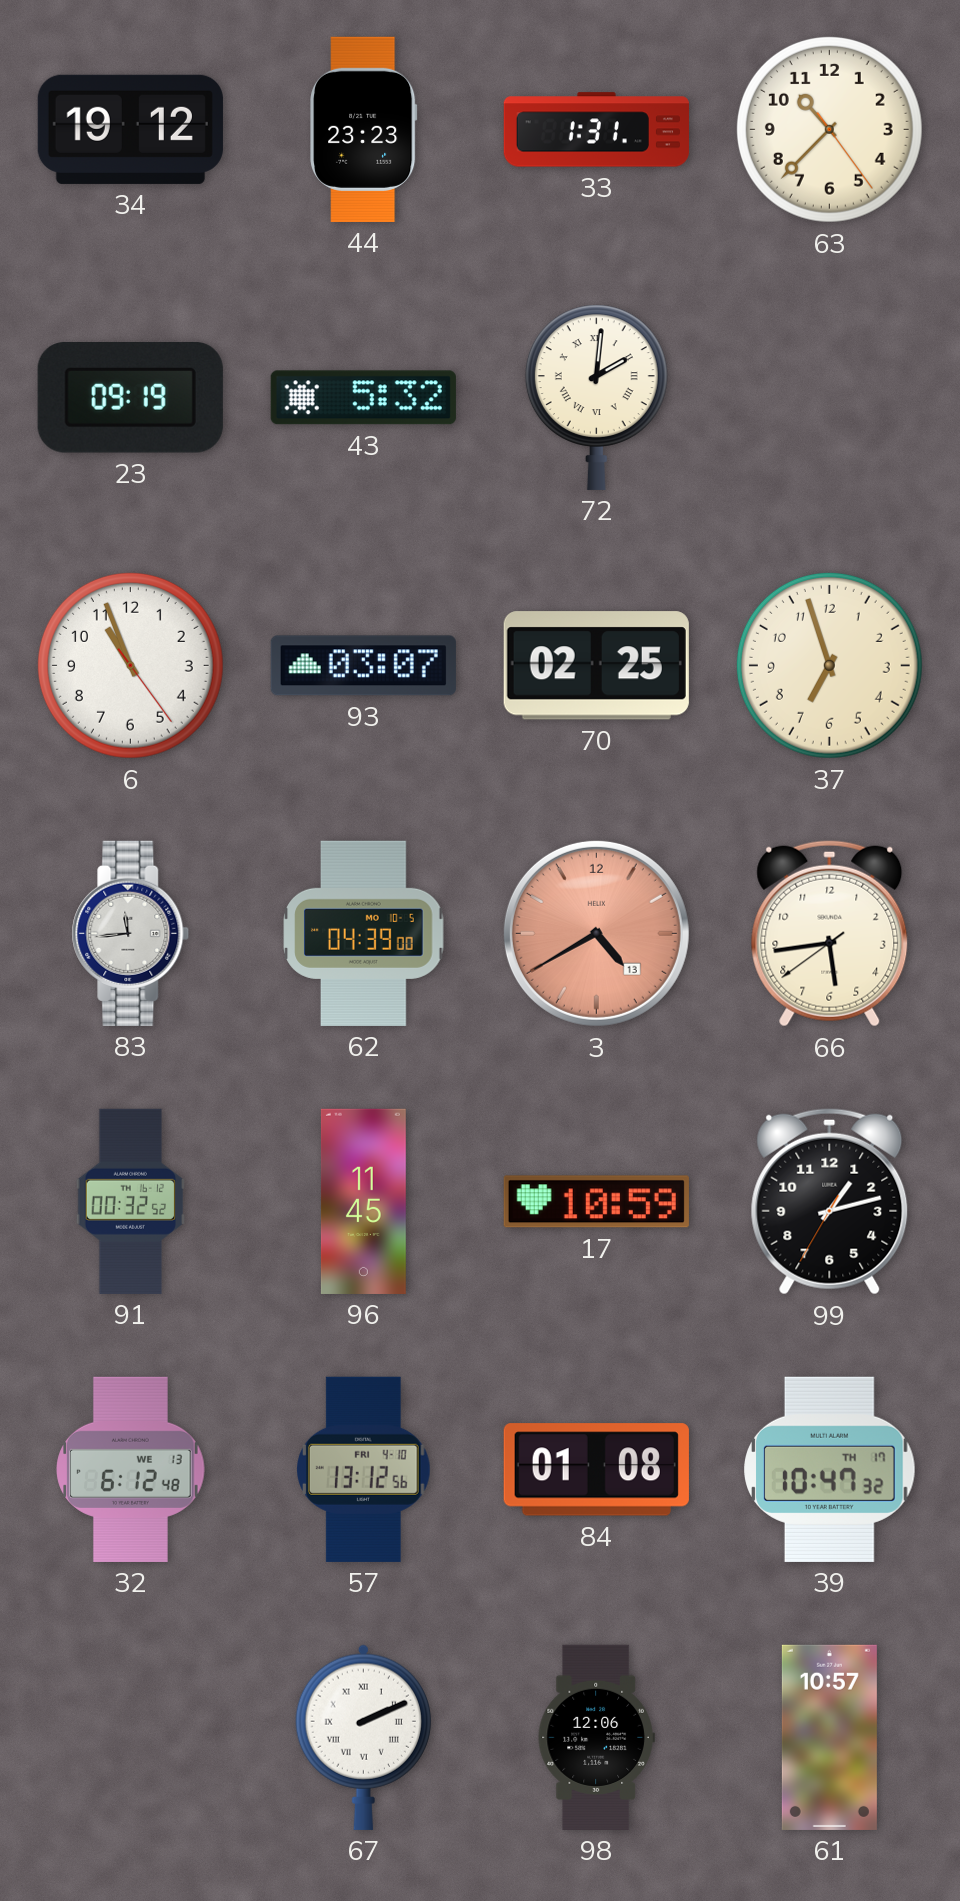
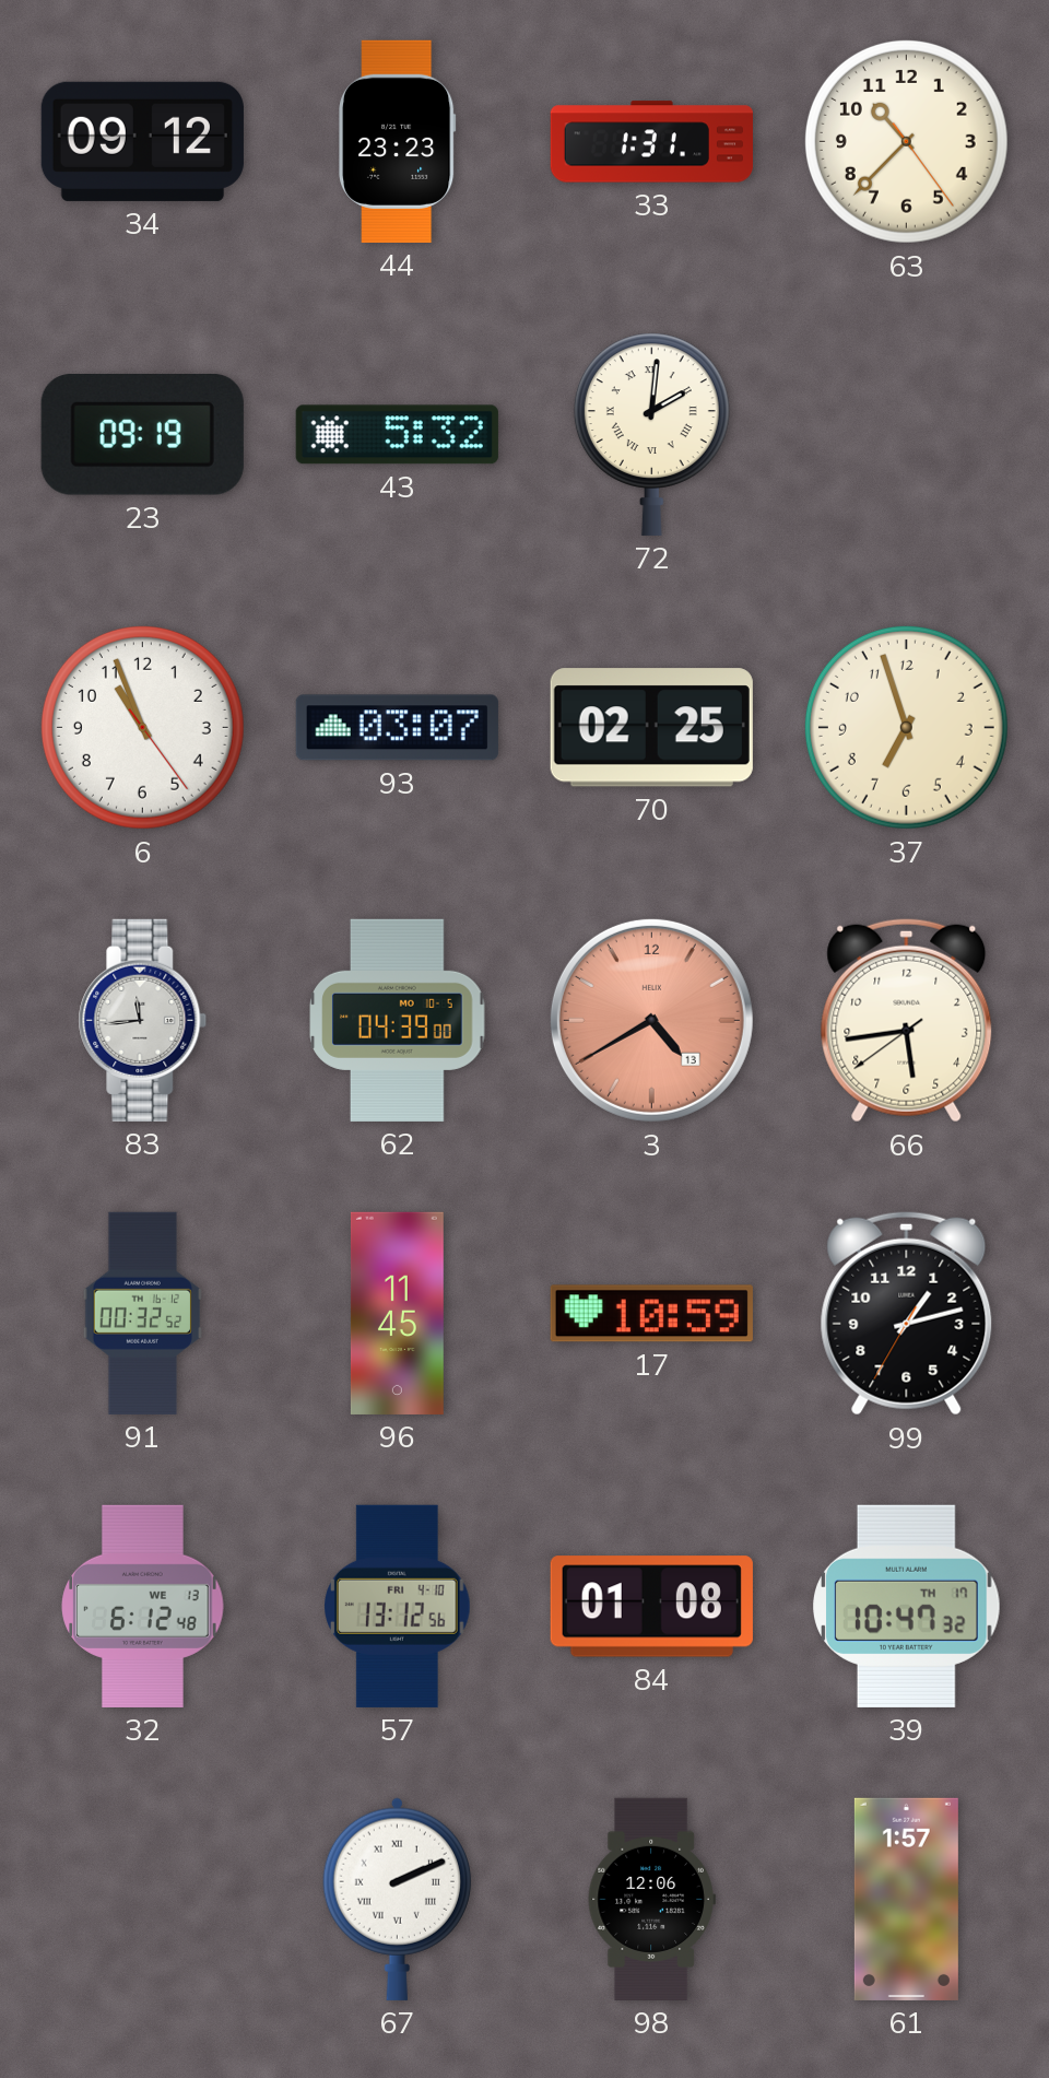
34: 19:12 -> 09:12 (142, 141)
61: 10:57 -> 1:57 (906, 1899)
